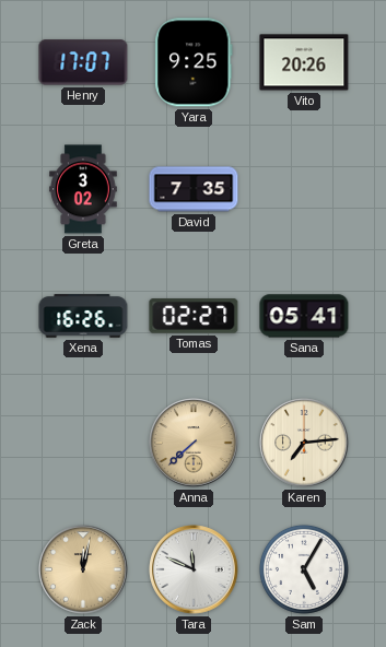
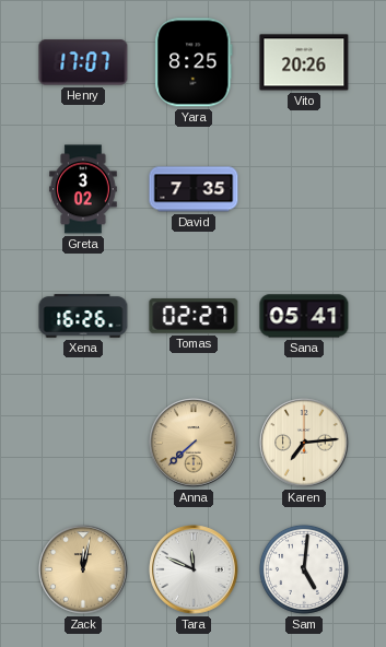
Yara: 9:25 -> 8:25 (194, 62)
Sam: 5:05 -> 5:01 (304, 569)
